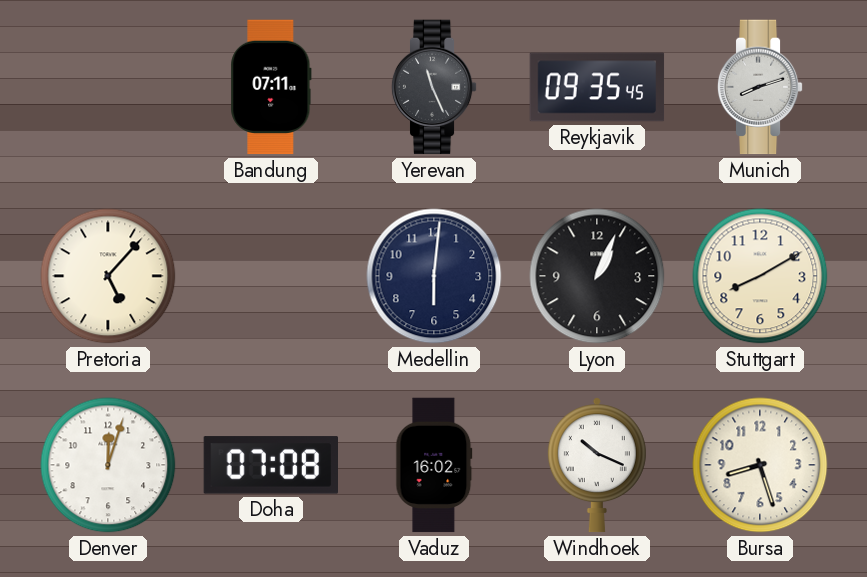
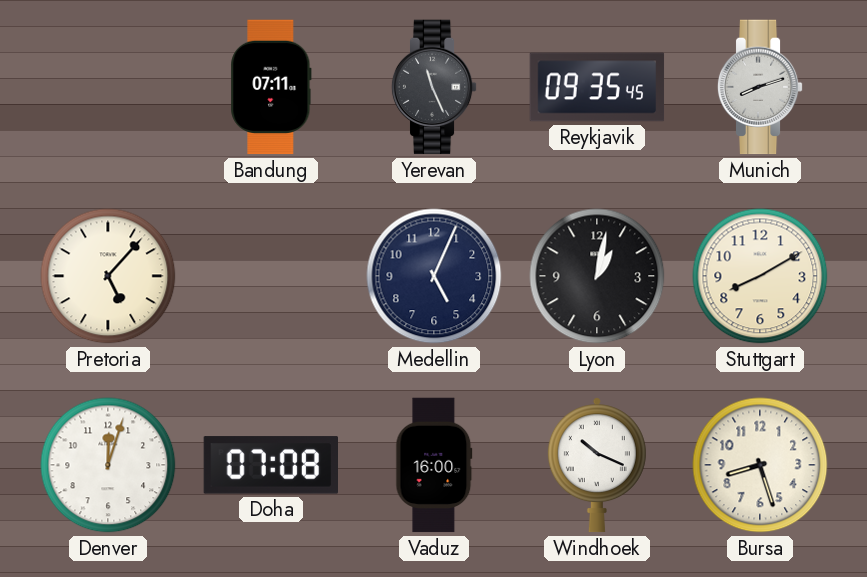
Medellin: 6:01 -> 5:04 (434, 276)
Lyon: 1:04 -> 1:02 (597, 276)
Vaduz: 16:02 -> 16:00 (434, 465)
